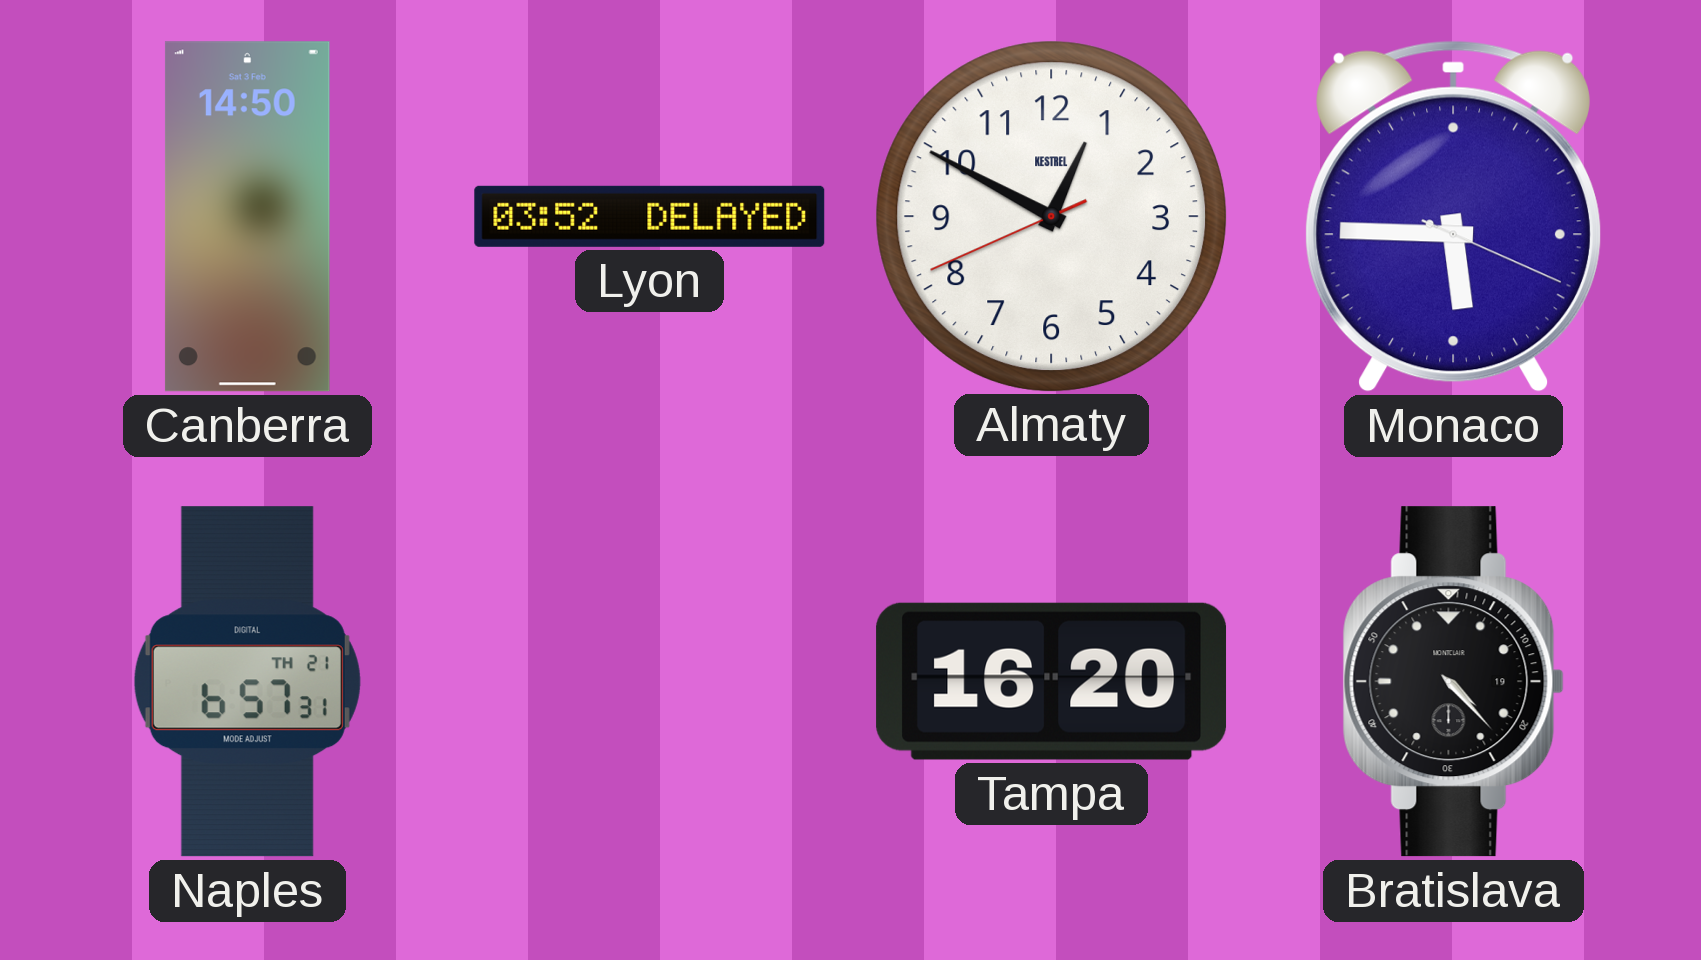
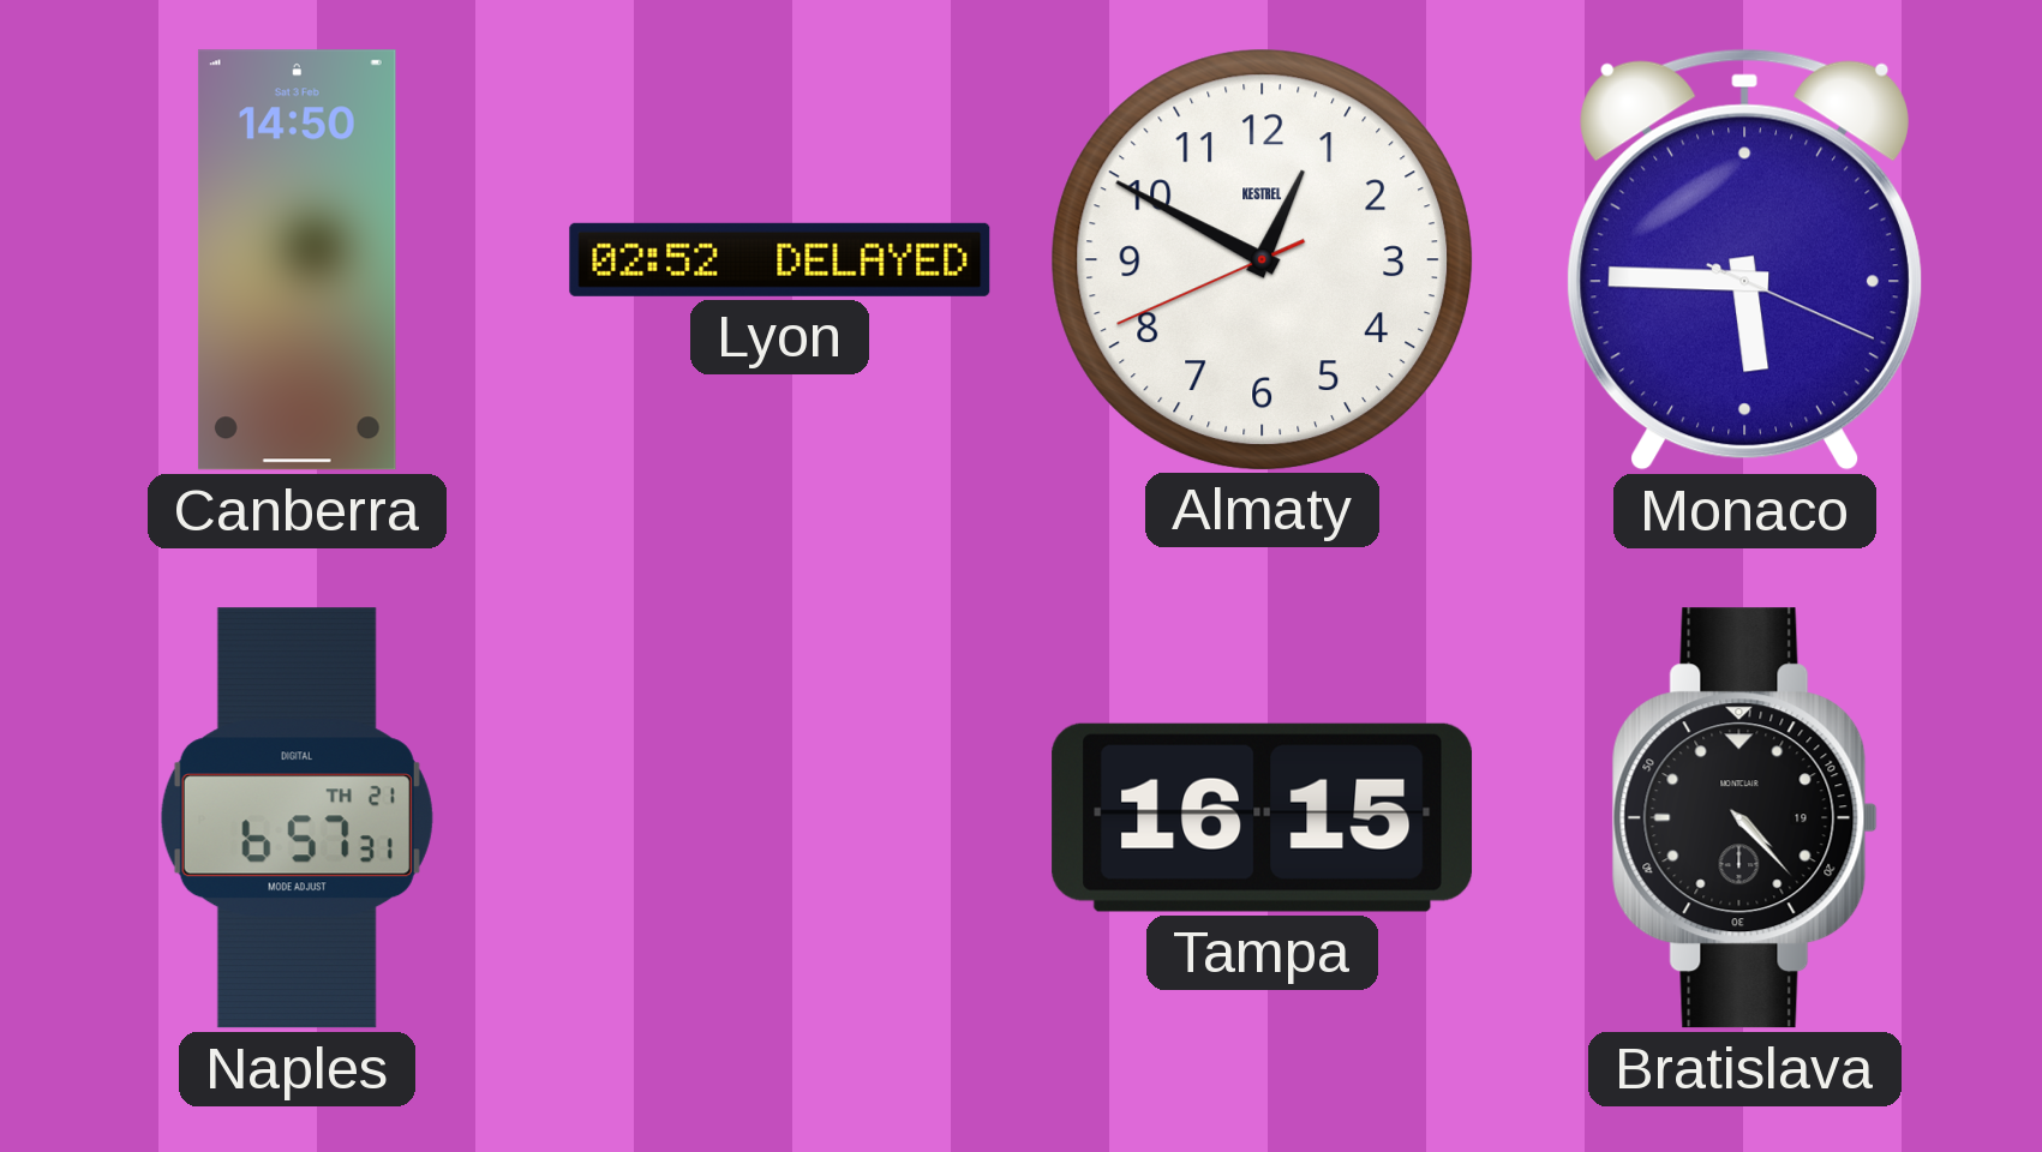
Lyon: 03:52 -> 02:52 (780, 259)
Tampa: 16:20 -> 16:15 (1263, 817)
